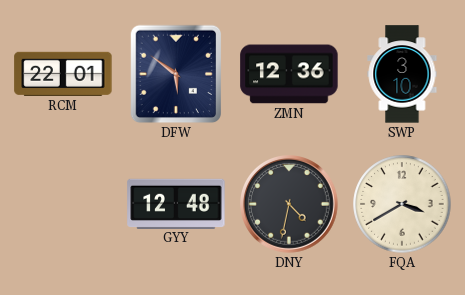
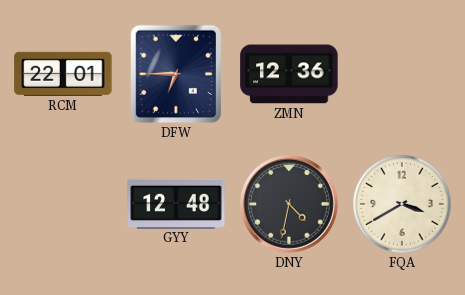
DFW: 5:51 -> 6:45 (176, 74)
SWP: 3:10 -> none (402, 74)
